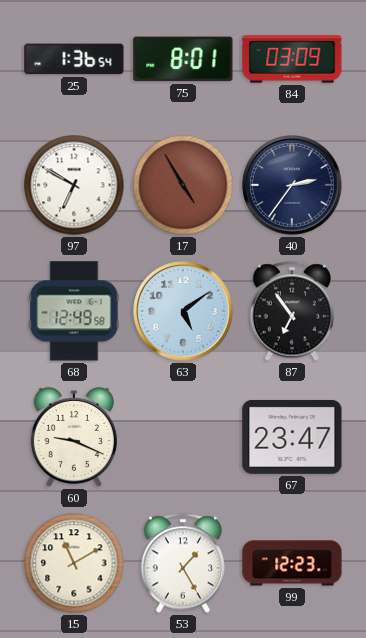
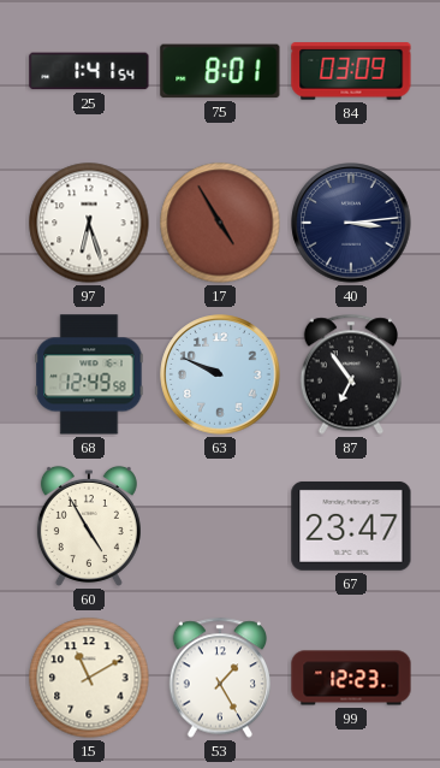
25: 1:36 -> 1:41 (89, 71)
97: 6:50 -> 6:27 (89, 223)
40: 2:36 -> 3:14 (351, 223)
63: 5:09 -> 9:49 (220, 374)
60: 9:19 -> 4:55 (89, 526)
